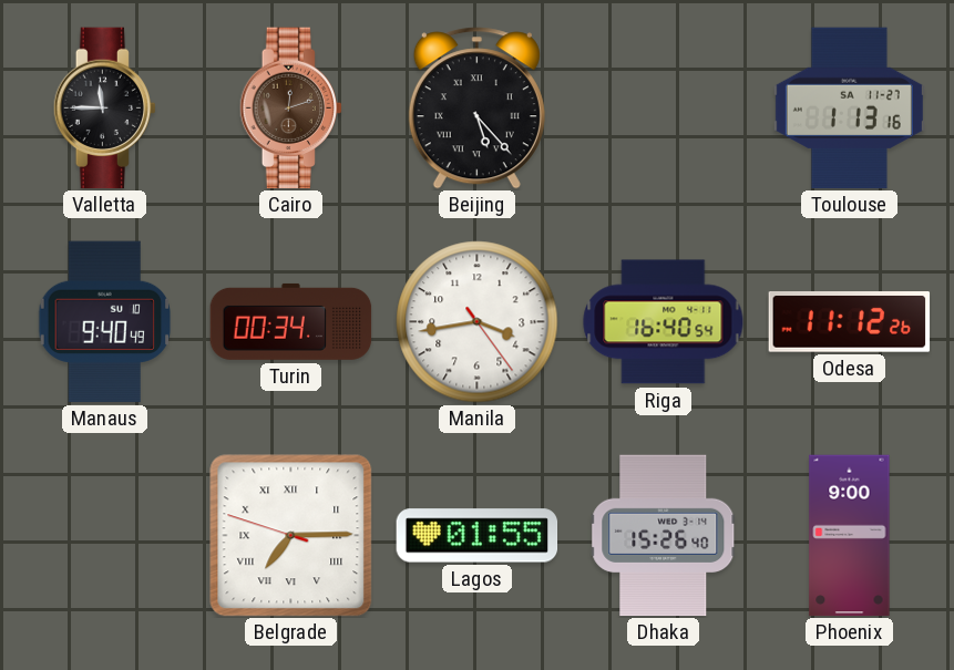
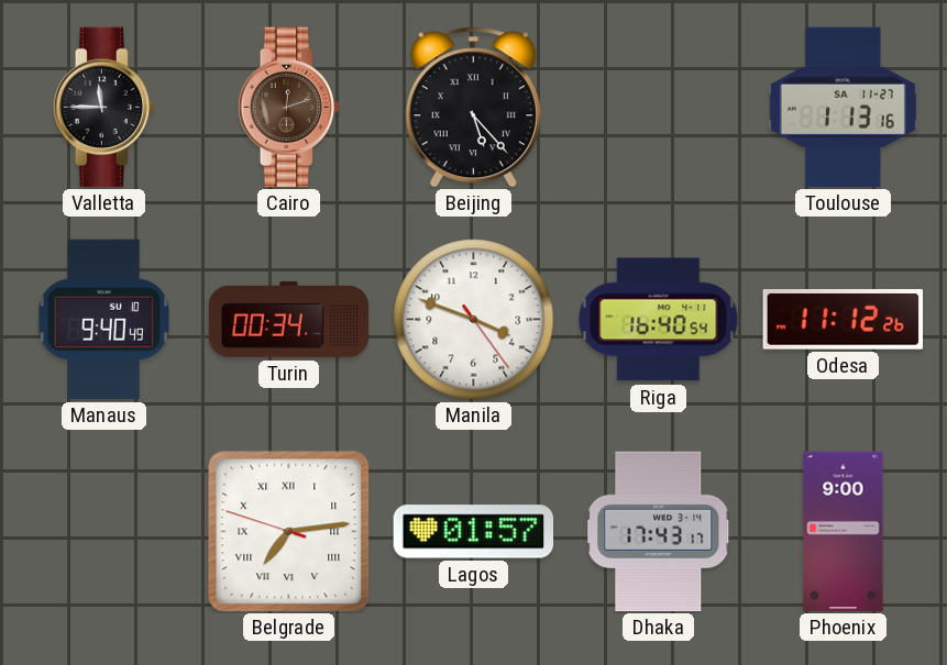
Manila: 3:43 -> 3:48 (474, 320)
Belgrade: 7:14 -> 7:13 (289, 532)
Lagos: 01:55 -> 01:57 (474, 532)
Dhaka: 15:26 -> 17:43 (659, 532)
